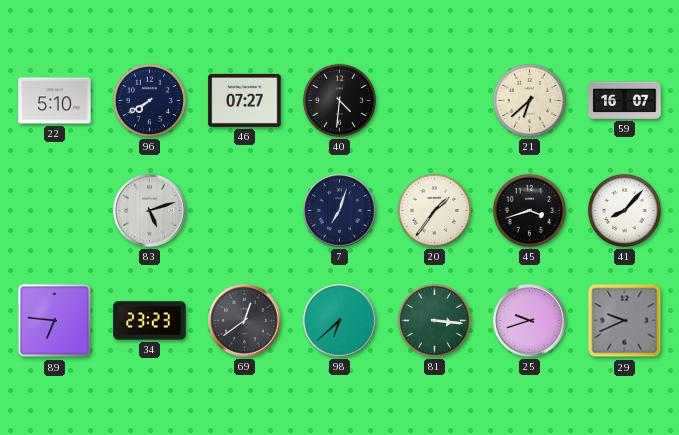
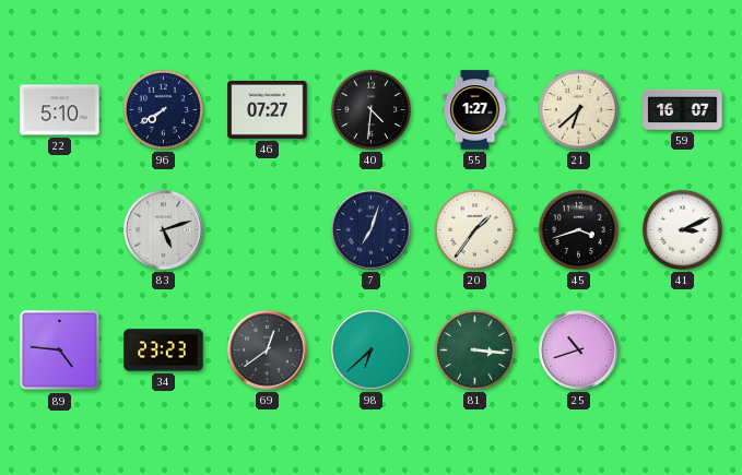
55: none -> 1:27 (475, 110)
41: 8:07 -> 3:11 (682, 229)
89: 6:46 -> 4:46 (60, 351)
25: 9:42 -> 10:42 (579, 351)
29: 9:41 -> none (625, 321)
